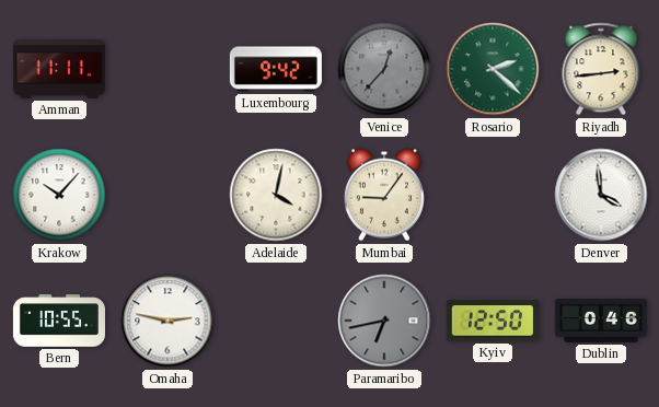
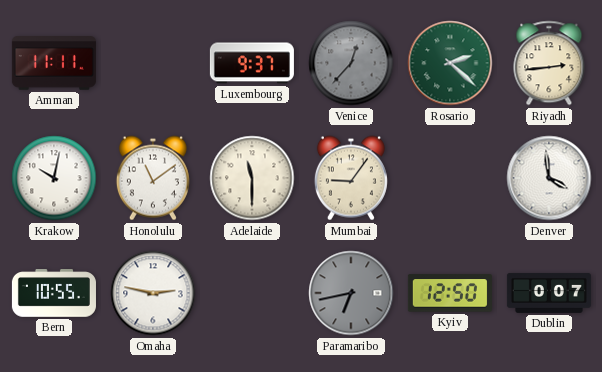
Luxembourg: 9:42 -> 9:37 (252, 63)
Krakow: 10:07 -> 10:02 (54, 178)
Honolulu: none -> 11:09 (153, 178)
Adelaide: 4:02 -> 11:30 (252, 178)
Dublin: 0:46 -> 0:07 (549, 293)
